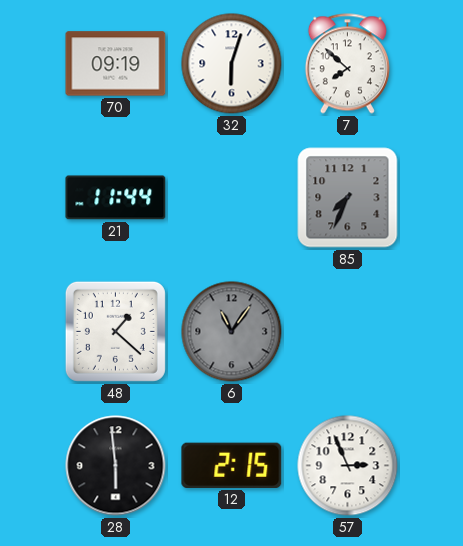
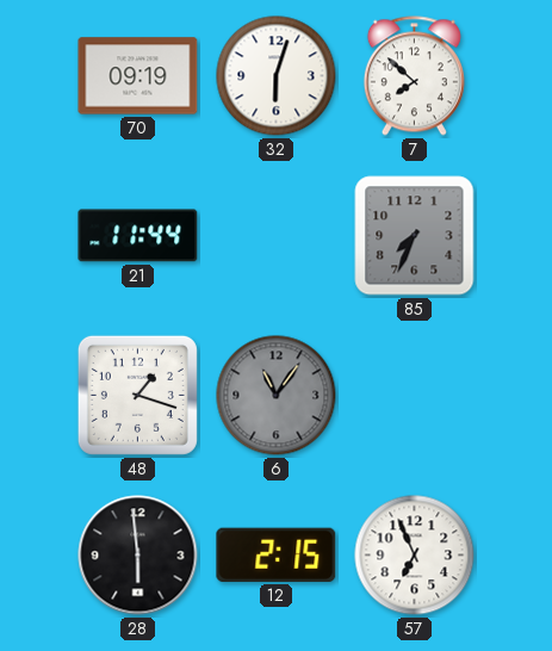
48: 1:22 -> 1:18 (137, 395)
57: 2:56 -> 6:56 (415, 556)
